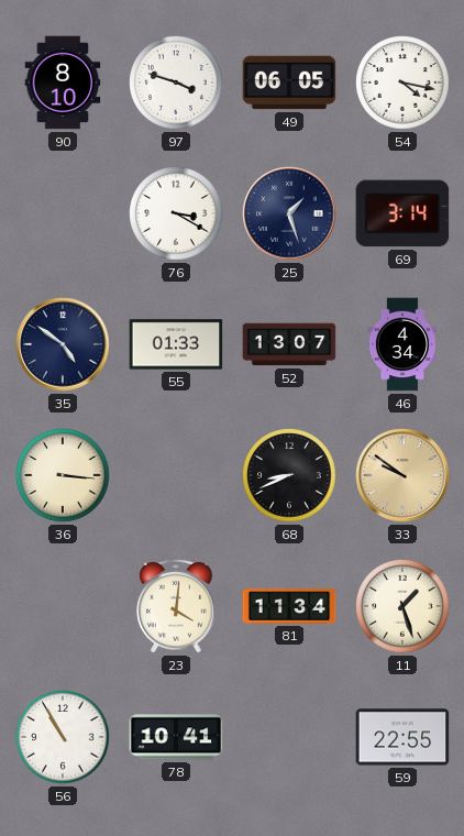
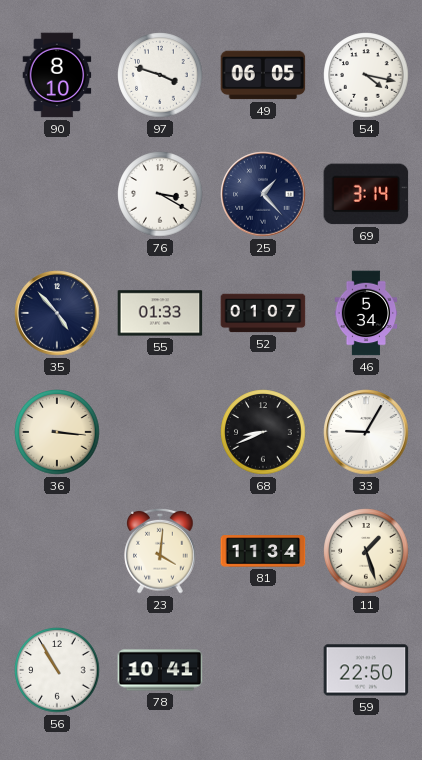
25: 1:27 -> 1:23 (263, 194)
35: 4:51 -> 4:53 (57, 313)
52: 13:07 -> 01:07 (263, 313)
46: 4:34 -> 5:34 (366, 313)
33: 9:51 -> 9:05 (366, 432)
33 dial: champagne -> white (366, 432)
59: 22:55 -> 22:50 (366, 670)
